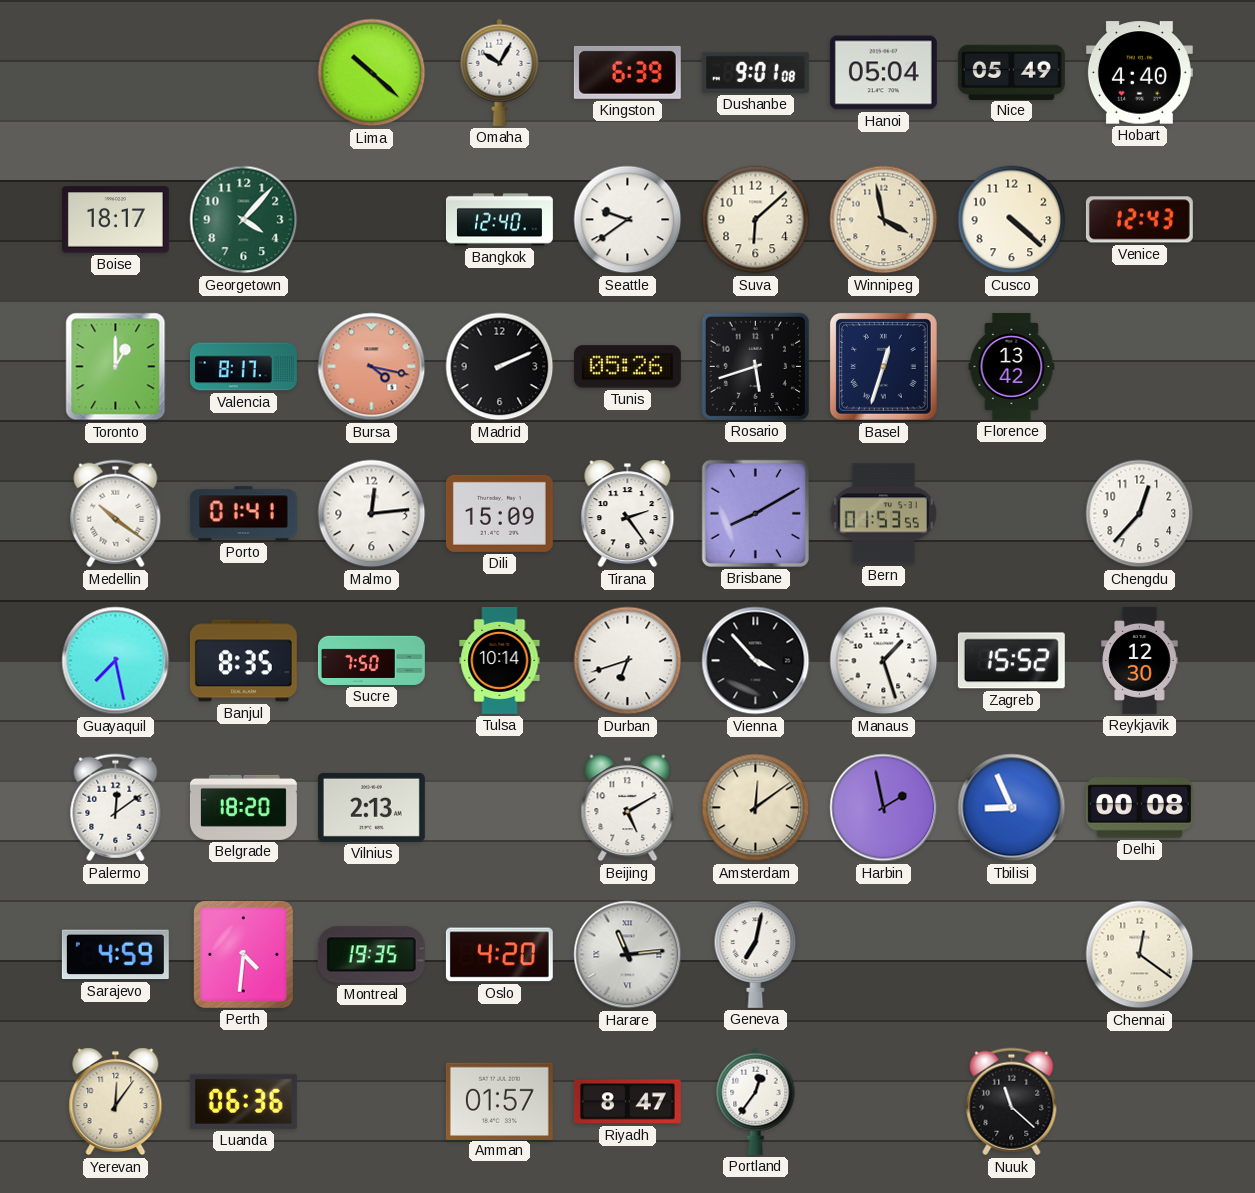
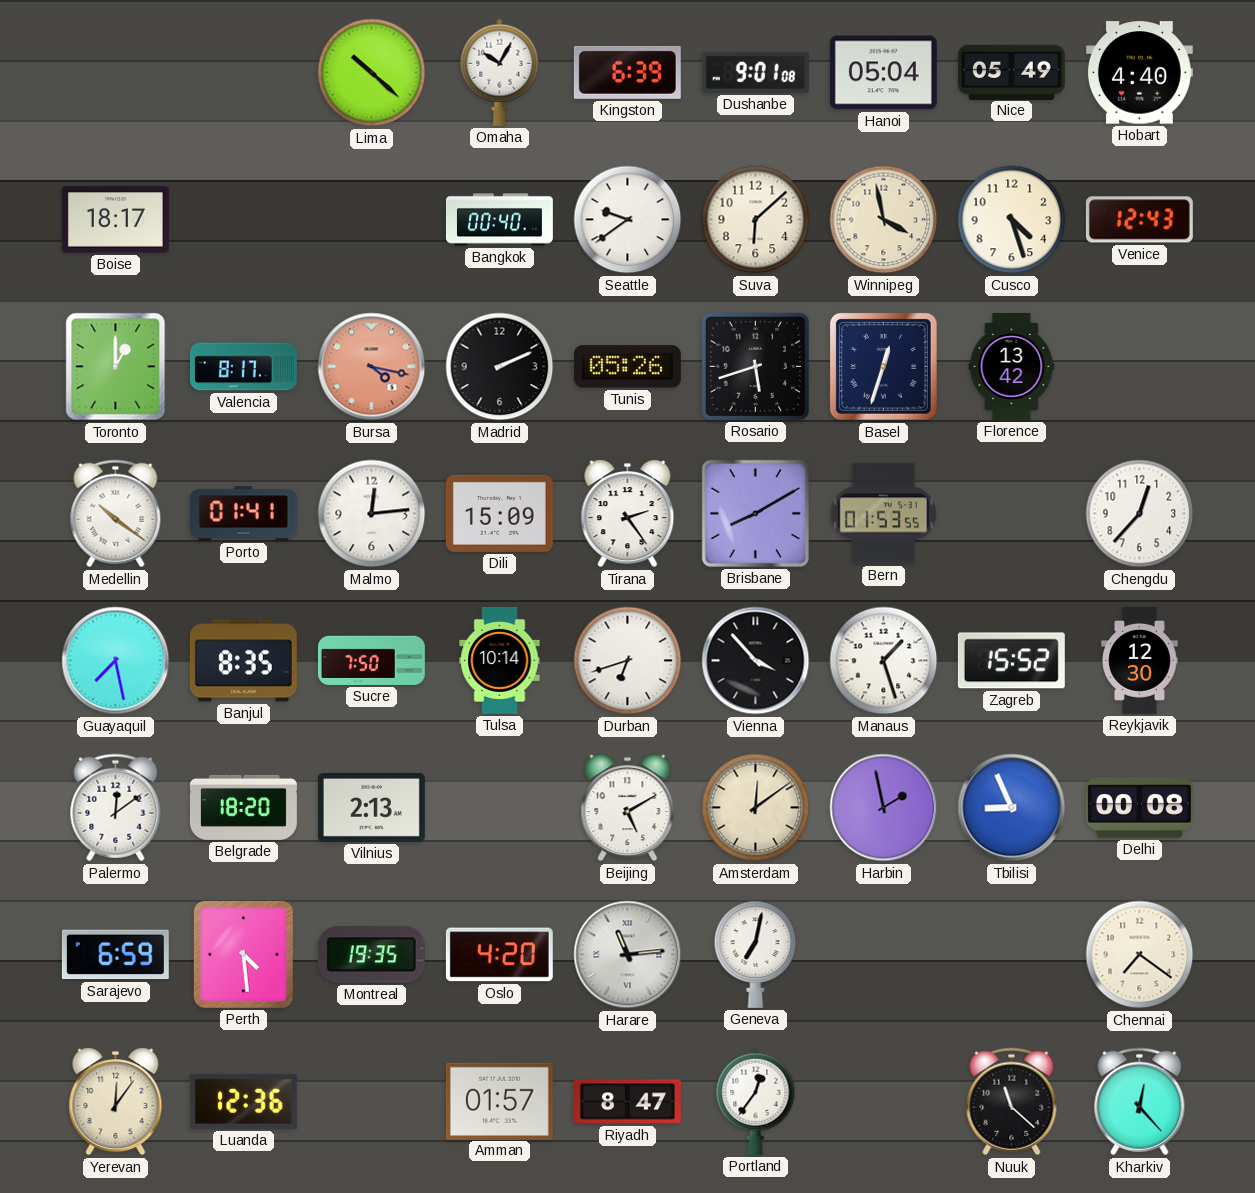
Georgetown: 4:07 -> none (244, 220)
Bangkok: 12:40 -> 00:40 (499, 220)
Cusco: 4:22 -> 4:27 (1012, 220)
Sarajevo: 4:59 -> 6:59 (115, 955)
Perth: 4:31 -> 4:29 (243, 954)
Chennai: 12:21 -> 7:21 (1140, 955)
Luanda: 06:36 -> 12:36 (243, 1101)
Kharkiv: none -> 12:23 (1140, 1102)
